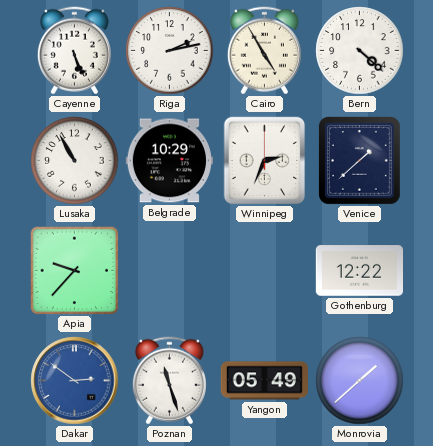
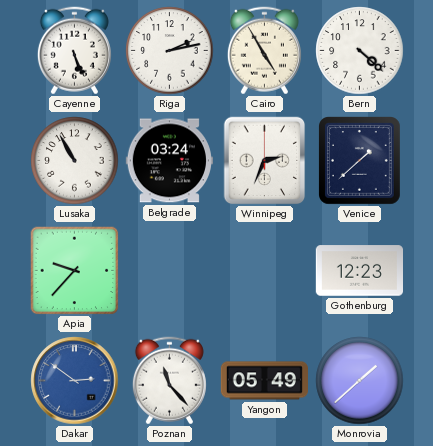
Belgrade: 10:29 -> 03:24 (169, 161)
Gothenburg: 12:22 -> 12:23 (359, 271)
Poznan: 11:27 -> 11:23 (169, 381)
